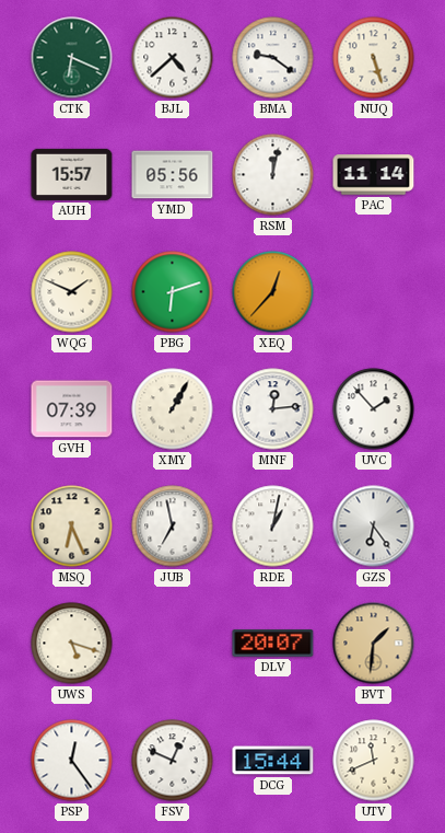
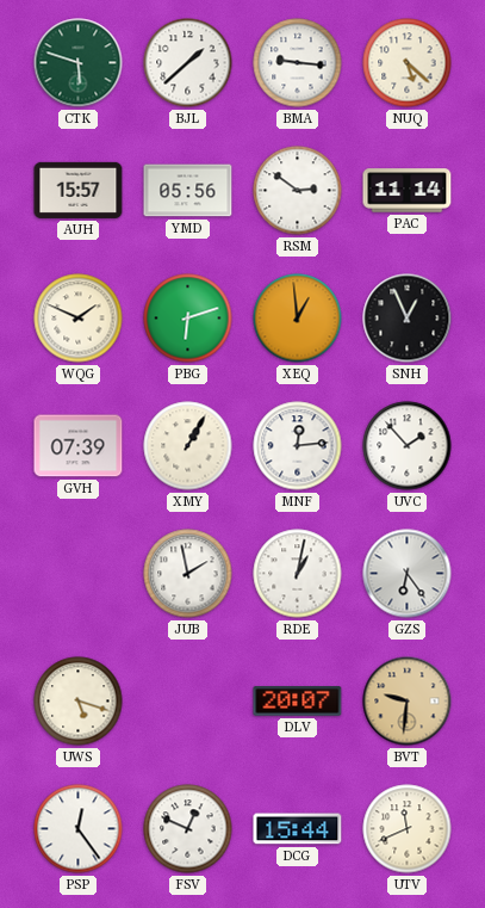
CTK: 6:19 -> 5:48 (79, 63)
BJL: 4:38 -> 1:38 (188, 63)
BMA: 9:21 -> 9:16 (298, 63)
NUQ: 5:27 -> 5:22 (408, 63)
RSM: 12:02 -> 2:51 (298, 191)
XEQ: 12:37 -> 12:59 (298, 319)
SNH: none -> 12:56 (408, 319)
MSQ: 6:26 -> none (72, 527)
JUB: 6:58 -> 1:58 (188, 574)
BVT: 1:31 -> 9:31 (408, 702)
